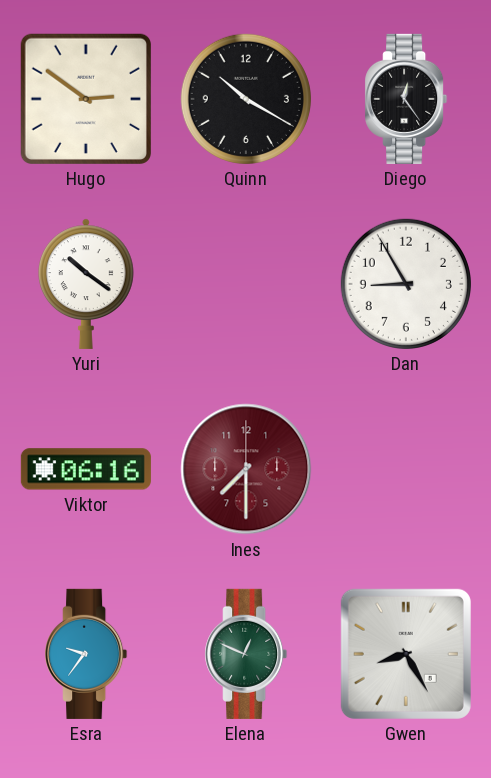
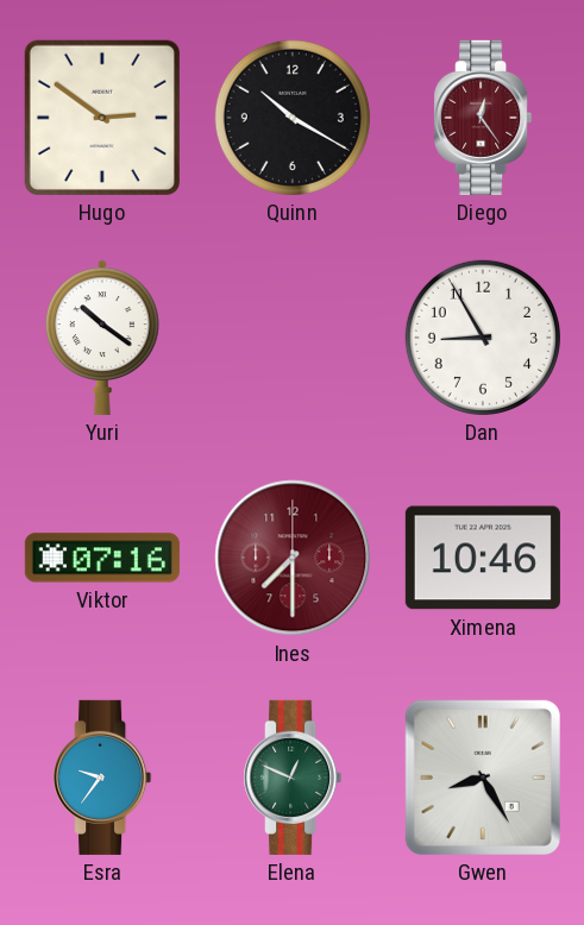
Diego dial: black -> burgundy (483, 118)
Viktor: 06:16 -> 07:16 (102, 558)
Ximena: none -> 10:46 (483, 558)
